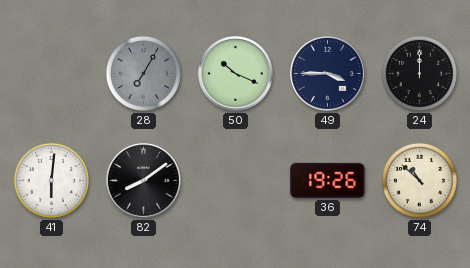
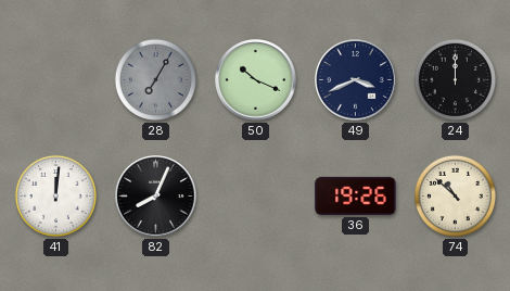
49: 3:45 -> 3:41 (356, 80)
41: 6:01 -> 12:01 (55, 195)
82: 8:09 -> 8:04 (156, 197)
